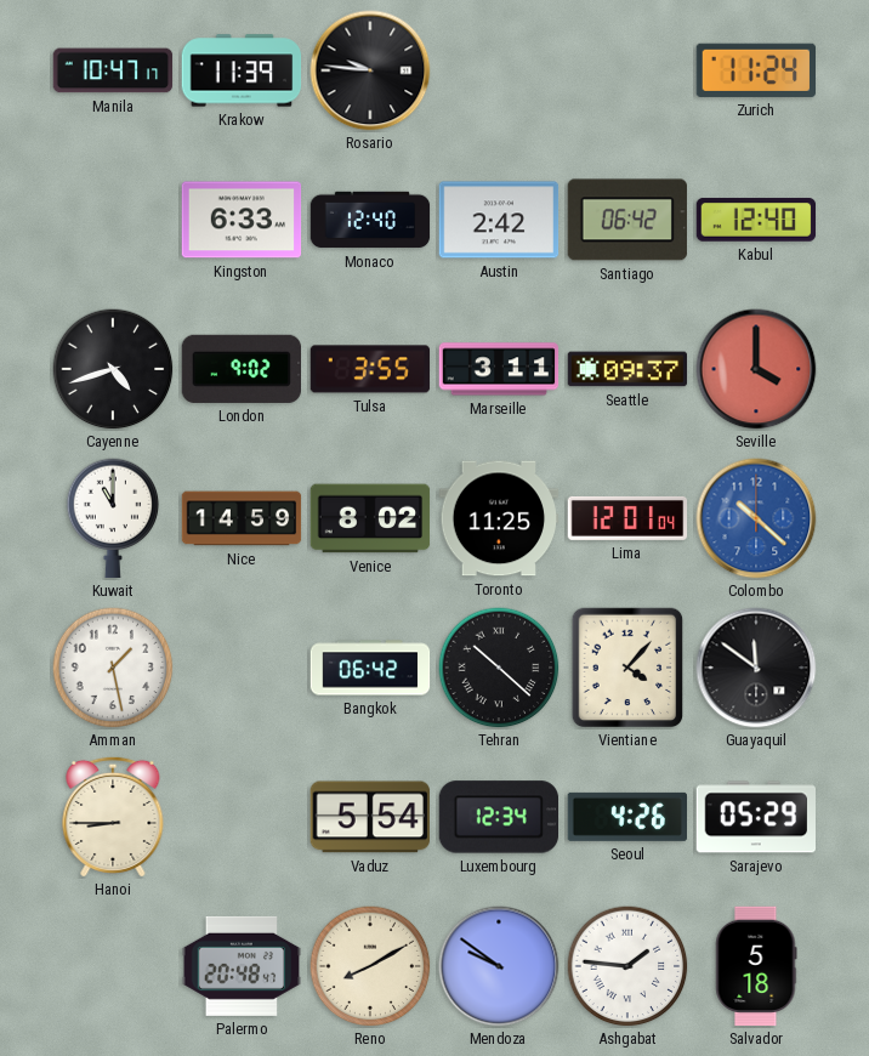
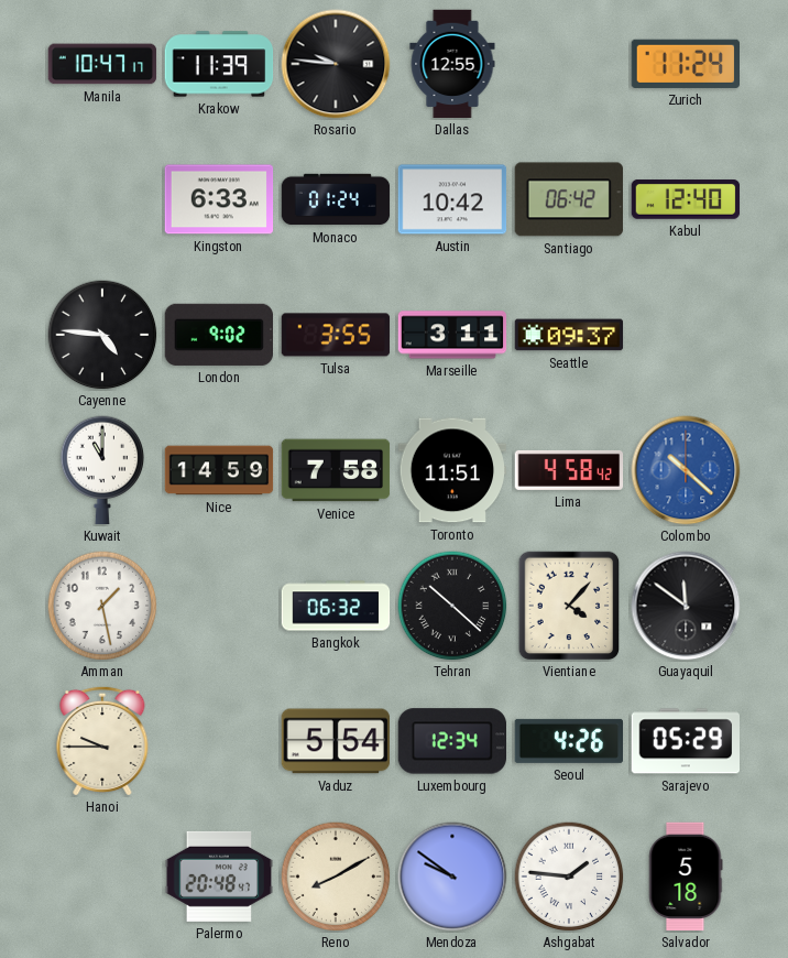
Dallas: none -> 12:55 (452, 64)
Monaco: 12:40 -> 01:24 (336, 199)
Austin: 2:42 -> 10:42 (452, 199)
Cayenne: 4:42 -> 4:46 (102, 335)
Seville: 4:00 -> none (756, 369)
Venice: 8:02 -> 7:58 (336, 470)
Toronto: 11:25 -> 11:51 (452, 470)
Lima: 12:01 -> 4:58 (569, 470)
Bangkok: 06:42 -> 06:32 (336, 606)
Hanoi: 8:45 -> 9:45 (102, 740)
